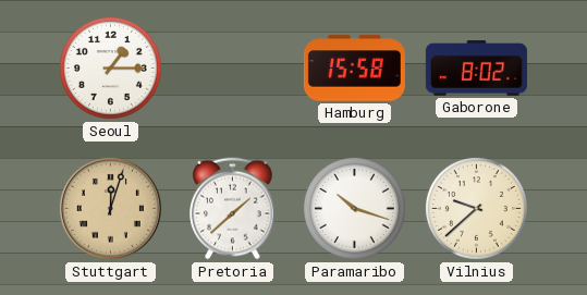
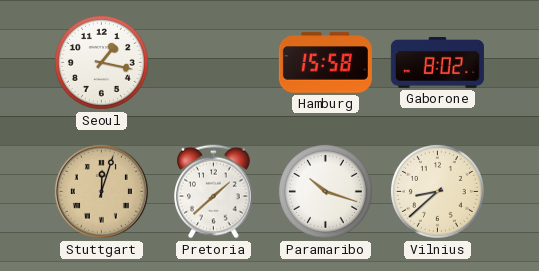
Seoul: 1:15 -> 1:17 (101, 62)
Vilnius: 9:38 -> 8:38 (437, 191)
